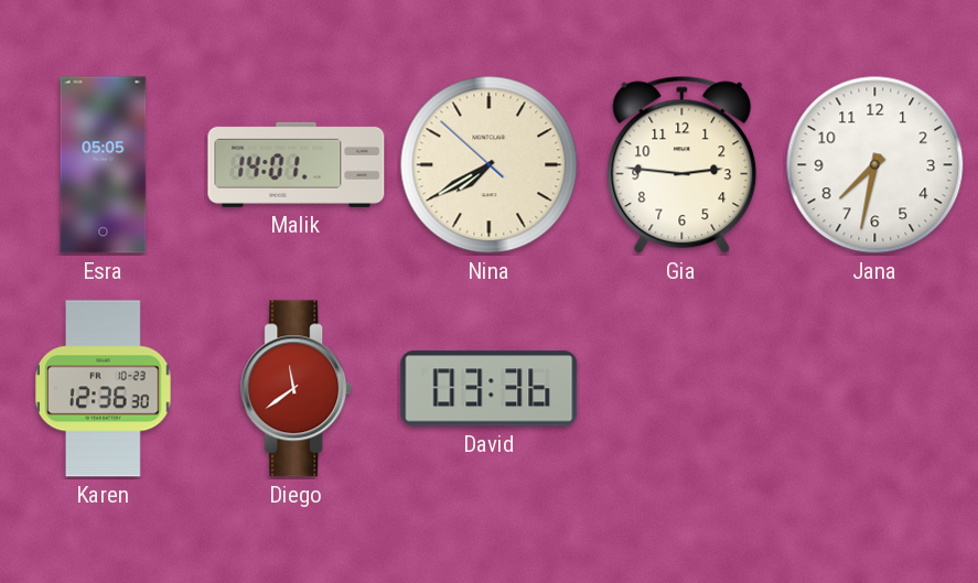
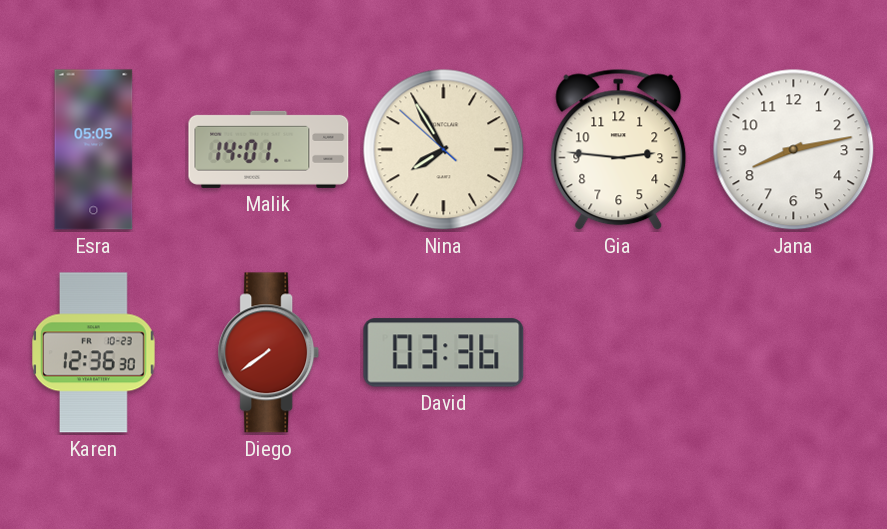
Nina: 7:39 -> 7:54 (444, 150)
Jana: 7:32 -> 8:13 (794, 150)
Diego: 11:39 -> 7:39 (269, 353)
